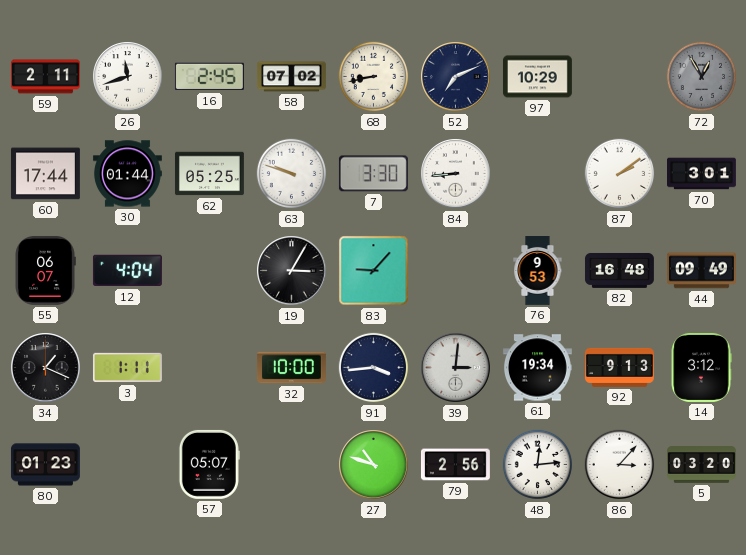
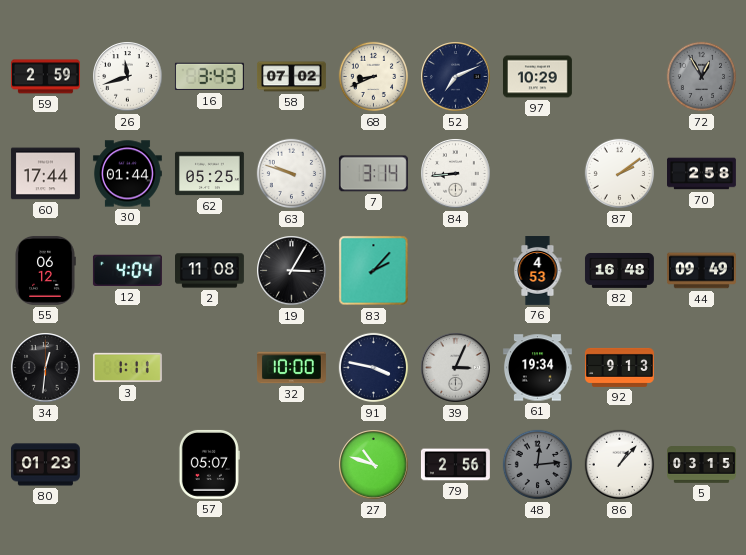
59: 2:11 -> 2:59 (45, 77)
16: 2:45 -> 3:43 (209, 77)
68: 8:43 -> 8:41 (374, 77)
7: 3:30 -> 3:14 (373, 174)
70: 3:01 -> 2:58 (702, 174)
55: 06:07 -> 06:12 (45, 270)
2: none -> 11:08 (210, 271)
83: 9:07 -> 2:07 (374, 271)
76: 9:53 -> 4:53 (538, 271)
34: 1:19 -> 12:31 (46, 368)
91: 3:44 -> 3:47 (374, 368)
39: 3:01 -> 3:04 (456, 368)
14: 3:12 -> none (701, 367)
48 dial: white -> grey (538, 465)
86: 3:07 -> 1:07 (620, 465)
5: 03:20 -> 03:15 (702, 465)
